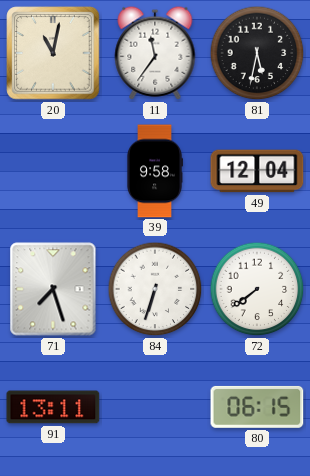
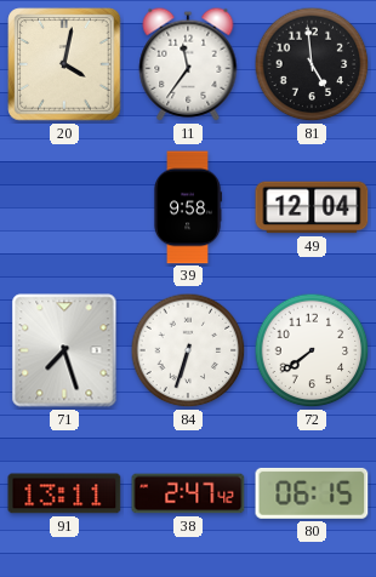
20: 11:02 -> 4:02 (64, 64)
81: 5:32 -> 4:59 (312, 64)
38: none -> 2:47 (188, 493)
